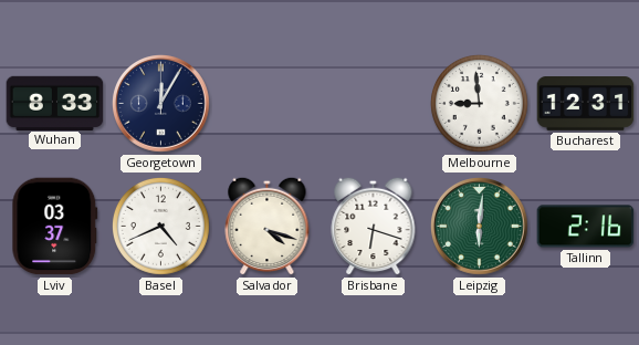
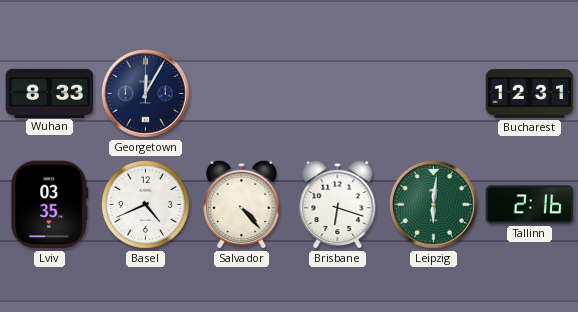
Melbourne: 8:59 -> none (480, 104)
Lviv: 03:37 -> 03:35 (50, 205)
Salvador: 4:18 -> 4:23 (242, 204)
